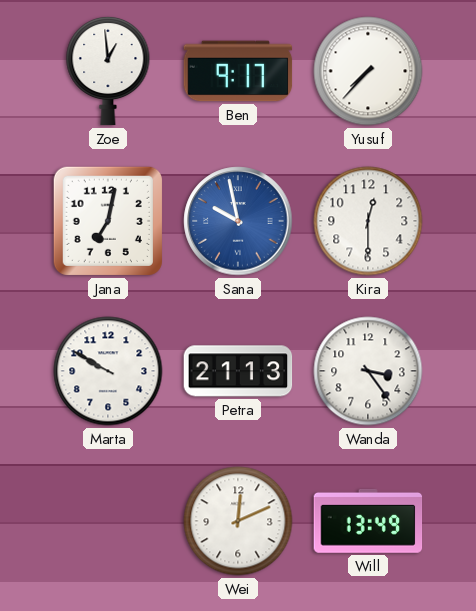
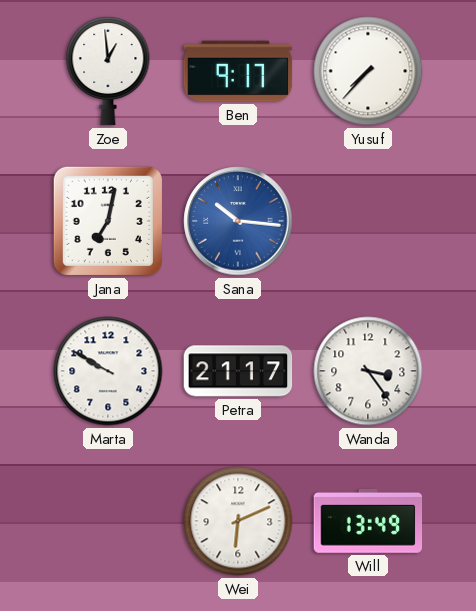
Sana: 9:58 -> 10:16 (238, 221)
Kira: 12:30 -> none (368, 221)
Petra: 21:13 -> 21:17 (238, 371)
Wei: 12:11 -> 6:11 (238, 521)
